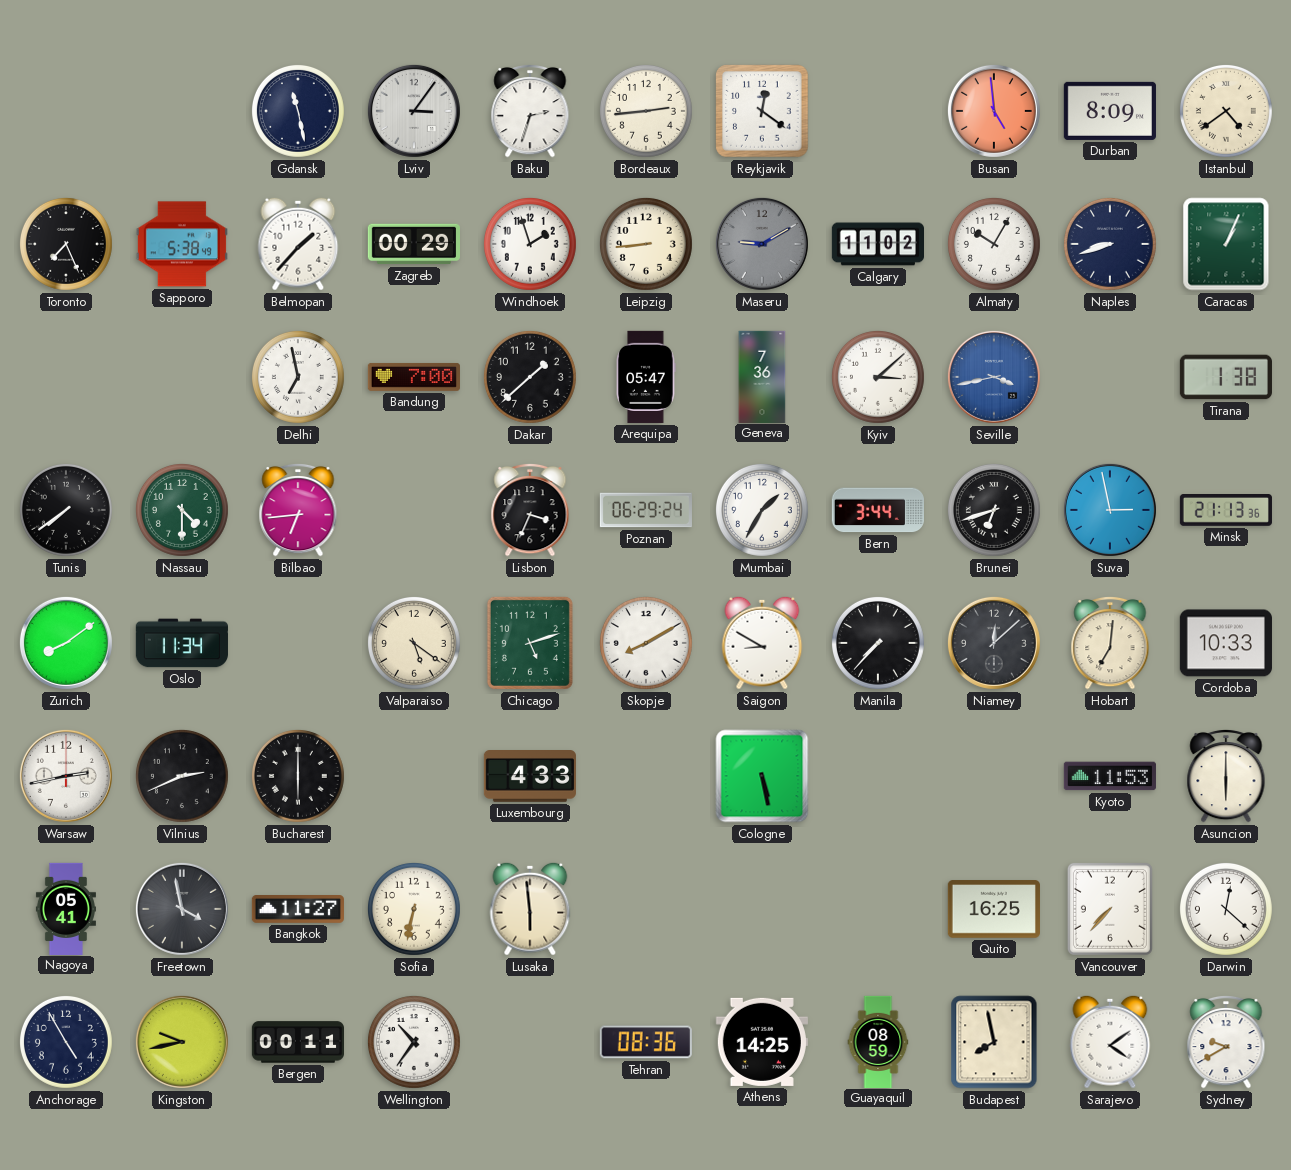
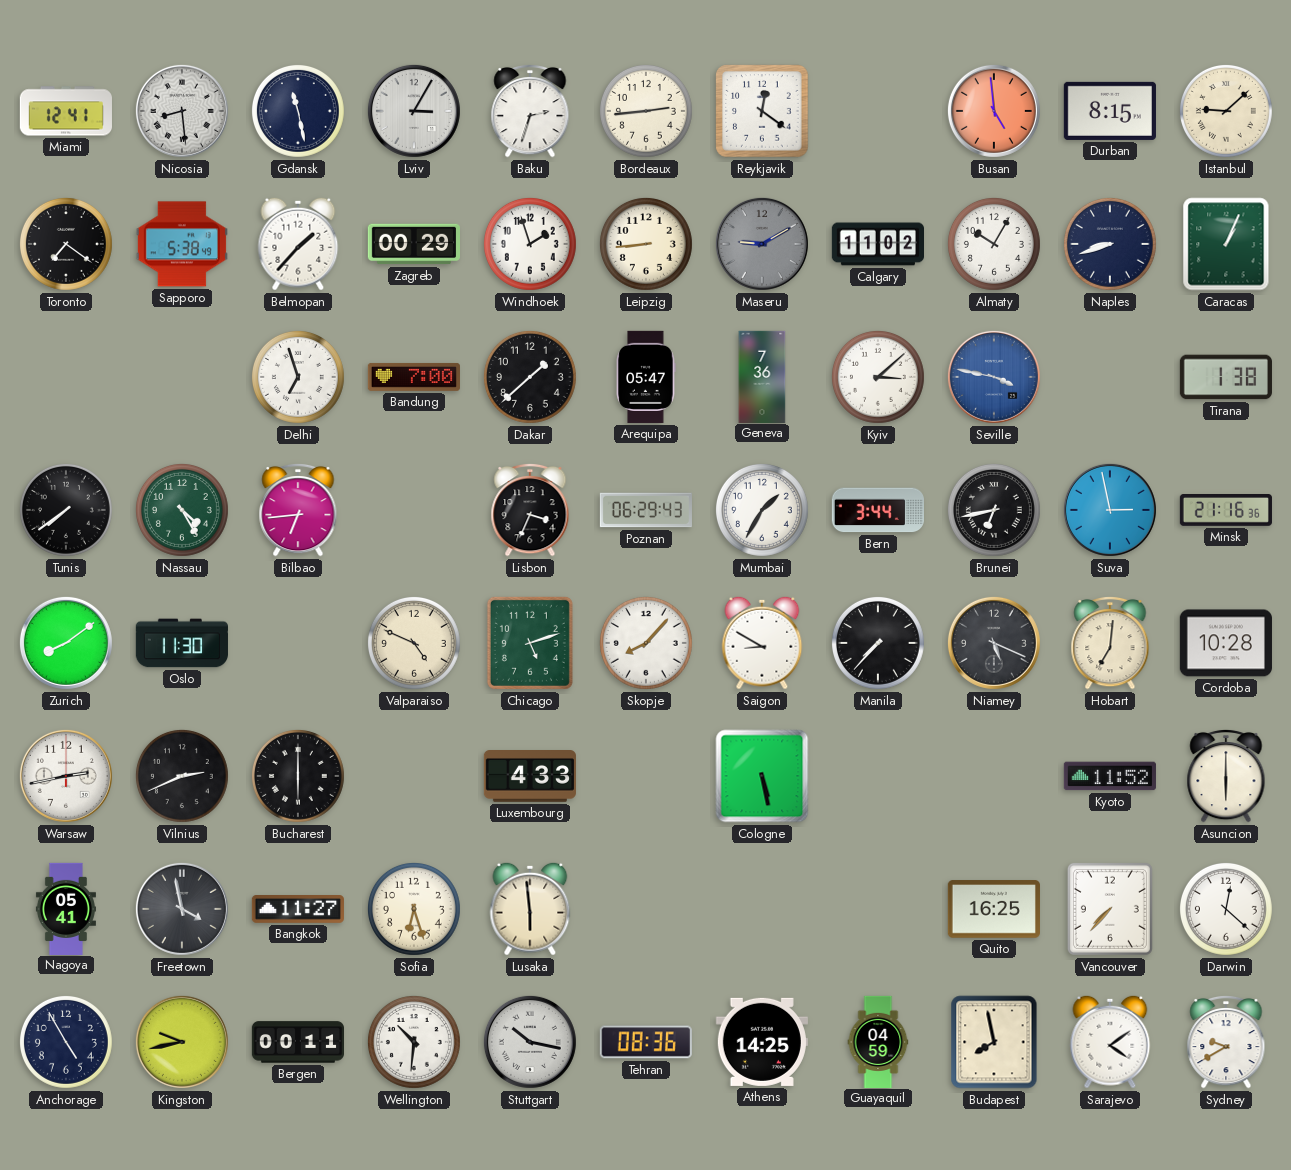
Miami: none -> 12:41 (66, 111)
Nicosia: none -> 8:29 (182, 111)
Lviv: 3:06 -> 3:05 (414, 111)
Durban: 8:09 -> 8:15 (1110, 111)
Istanbul: 4:39 -> 9:08 (1226, 111)
Toronto: 7:26 -> 7:21 (66, 244)
Delhi: 6:58 -> 6:57 (298, 377)
Seville: 3:43 -> 3:47 (994, 377)
Nassau: 4:30 -> 4:25 (182, 510)
Poznan: 06:29:24 -> 06:29:43 (645, 510)
Brunei: 6:42 -> 6:43 (994, 510)
Minsk: 21:13 -> 21:16 (1225, 511)
Oslo: 11:34 -> 11:30 (182, 643)
Valparaiso: 5:21 -> 4:49 (414, 643)
Skopje: 8:10 -> 8:07 (646, 643)
Niamey: 12:08 -> 5:19 (994, 643)
Cordoba: 10:33 -> 10:28 (1226, 643)
Kyoto: 11:53 -> 11:52 (1110, 776)
Sofia: 6:32 -> 6:27 (414, 909)
Wellington: 10:36 -> 10:31 (414, 1042)
Stuttgart: none -> 10:17 (530, 1042)
Guayaquil: 08:59 -> 04:59 (878, 1041)
